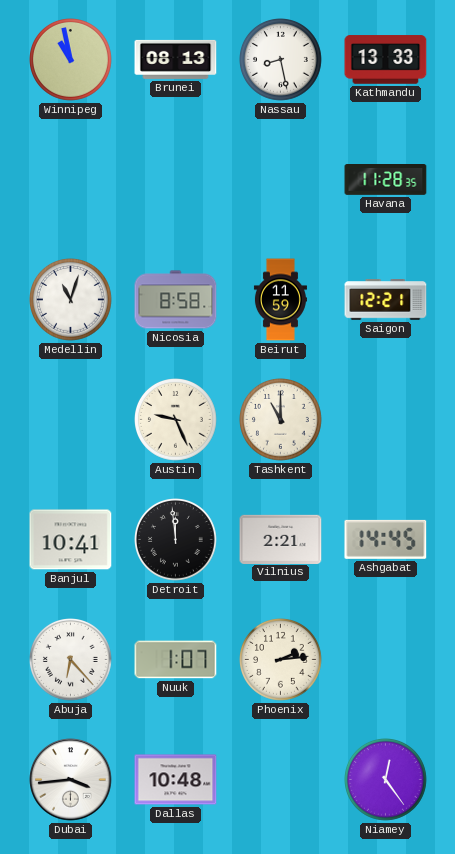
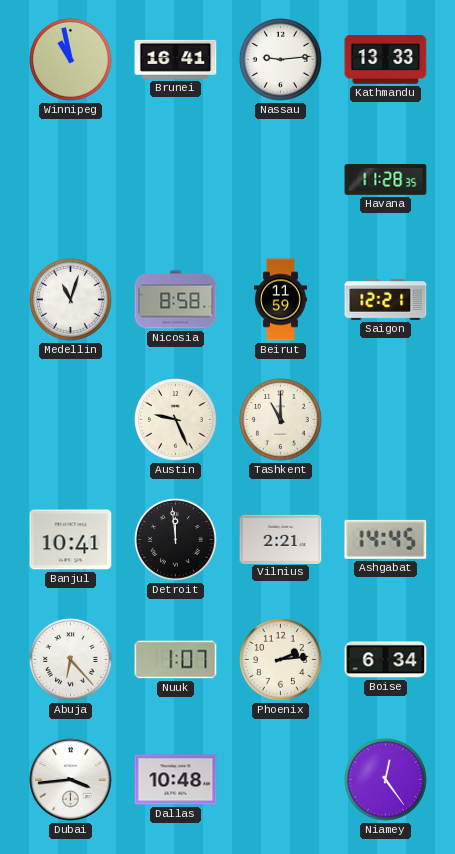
Brunei: 08:13 -> 16:41 (176, 59)
Nassau: 8:28 -> 9:14 (281, 60)
Boise: none -> 6:34 (386, 660)
